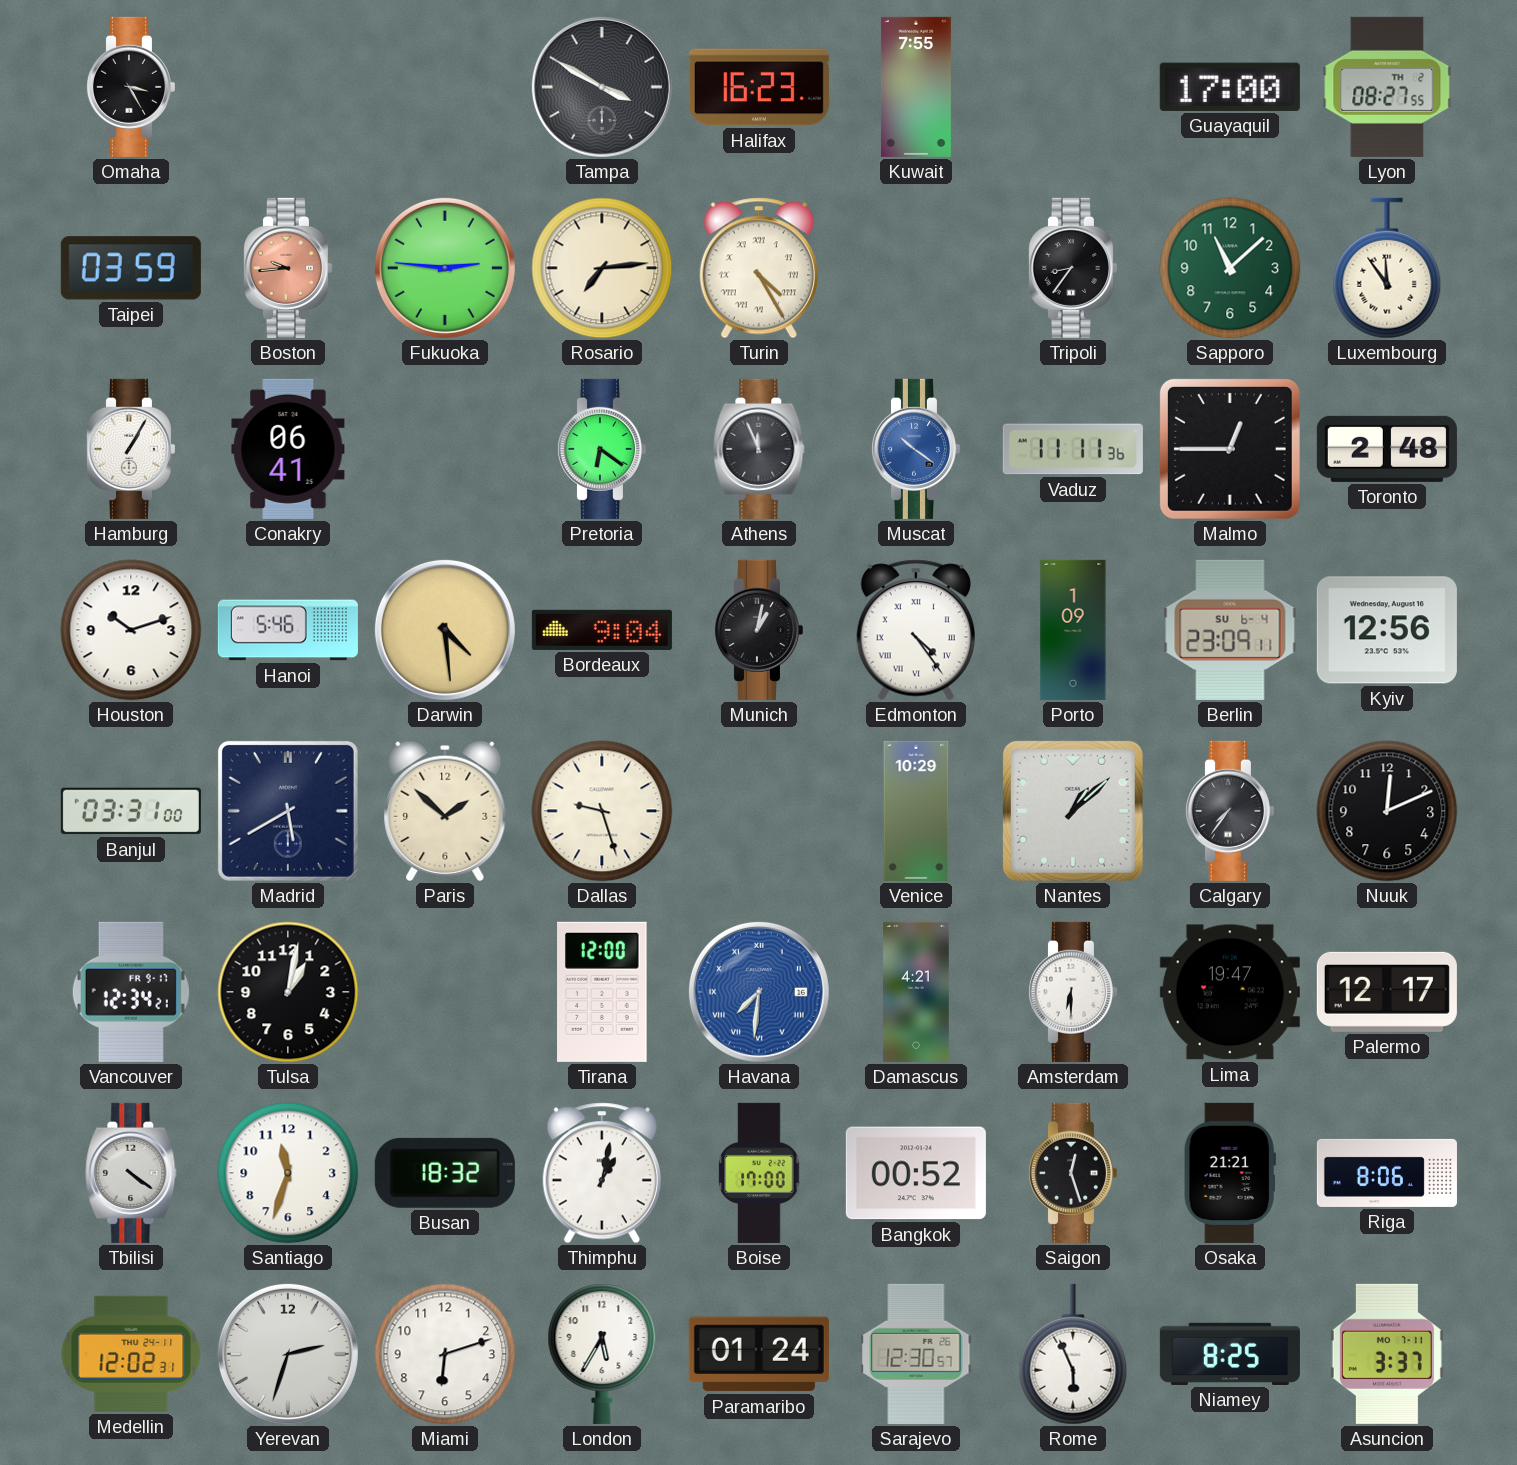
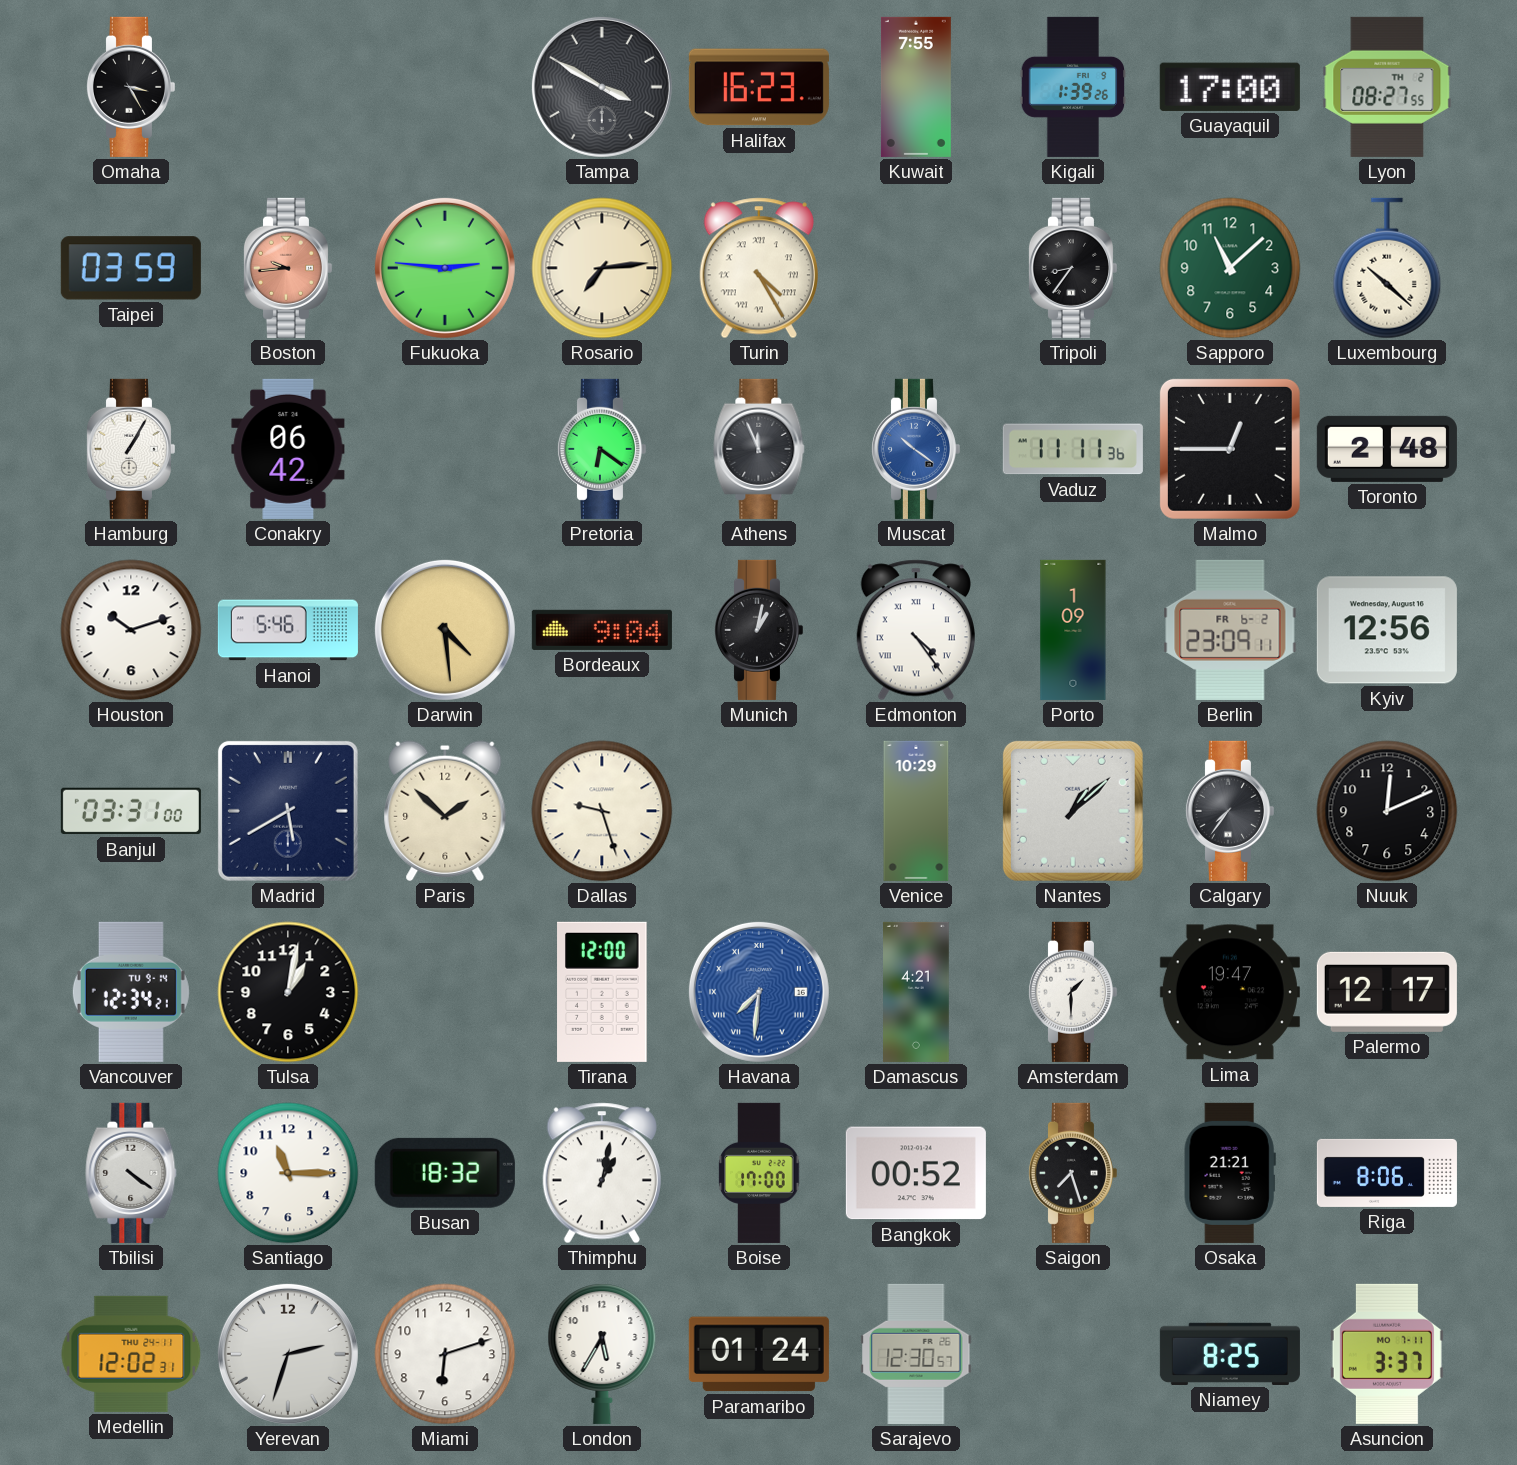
Kigali: none -> 1:39 (1073, 87)
Luxembourg: 11:54 -> 10:22 (1387, 268)
Conakry: 06:41 -> 06:42 (288, 449)
Berlin date: SU 6-4 -> FR 6-2 (1230, 630)
Vancouver date: FR 9-17 -> TU 9-14 (131, 992)
Amsterdam: 6:30 -> 1:30 (1072, 992)
Santiago: 11:33 -> 11:15 (288, 1173)
Saigon: 12:27 -> 7:27 (1072, 1173)
Rome: 5:56 -> none (1073, 1354)
